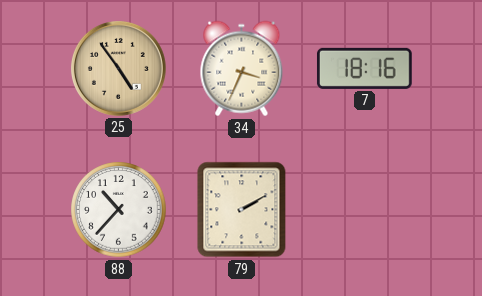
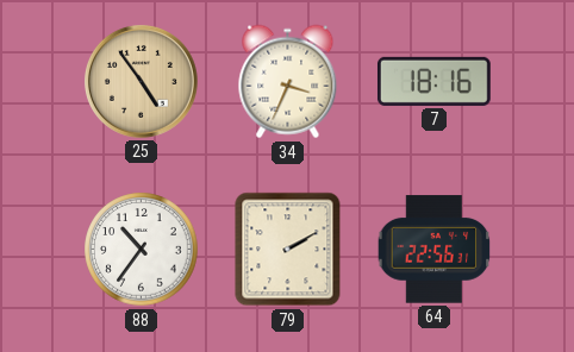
88: 10:37 -> 10:36 (142, 250)
64: none -> 22:56 (435, 250)
